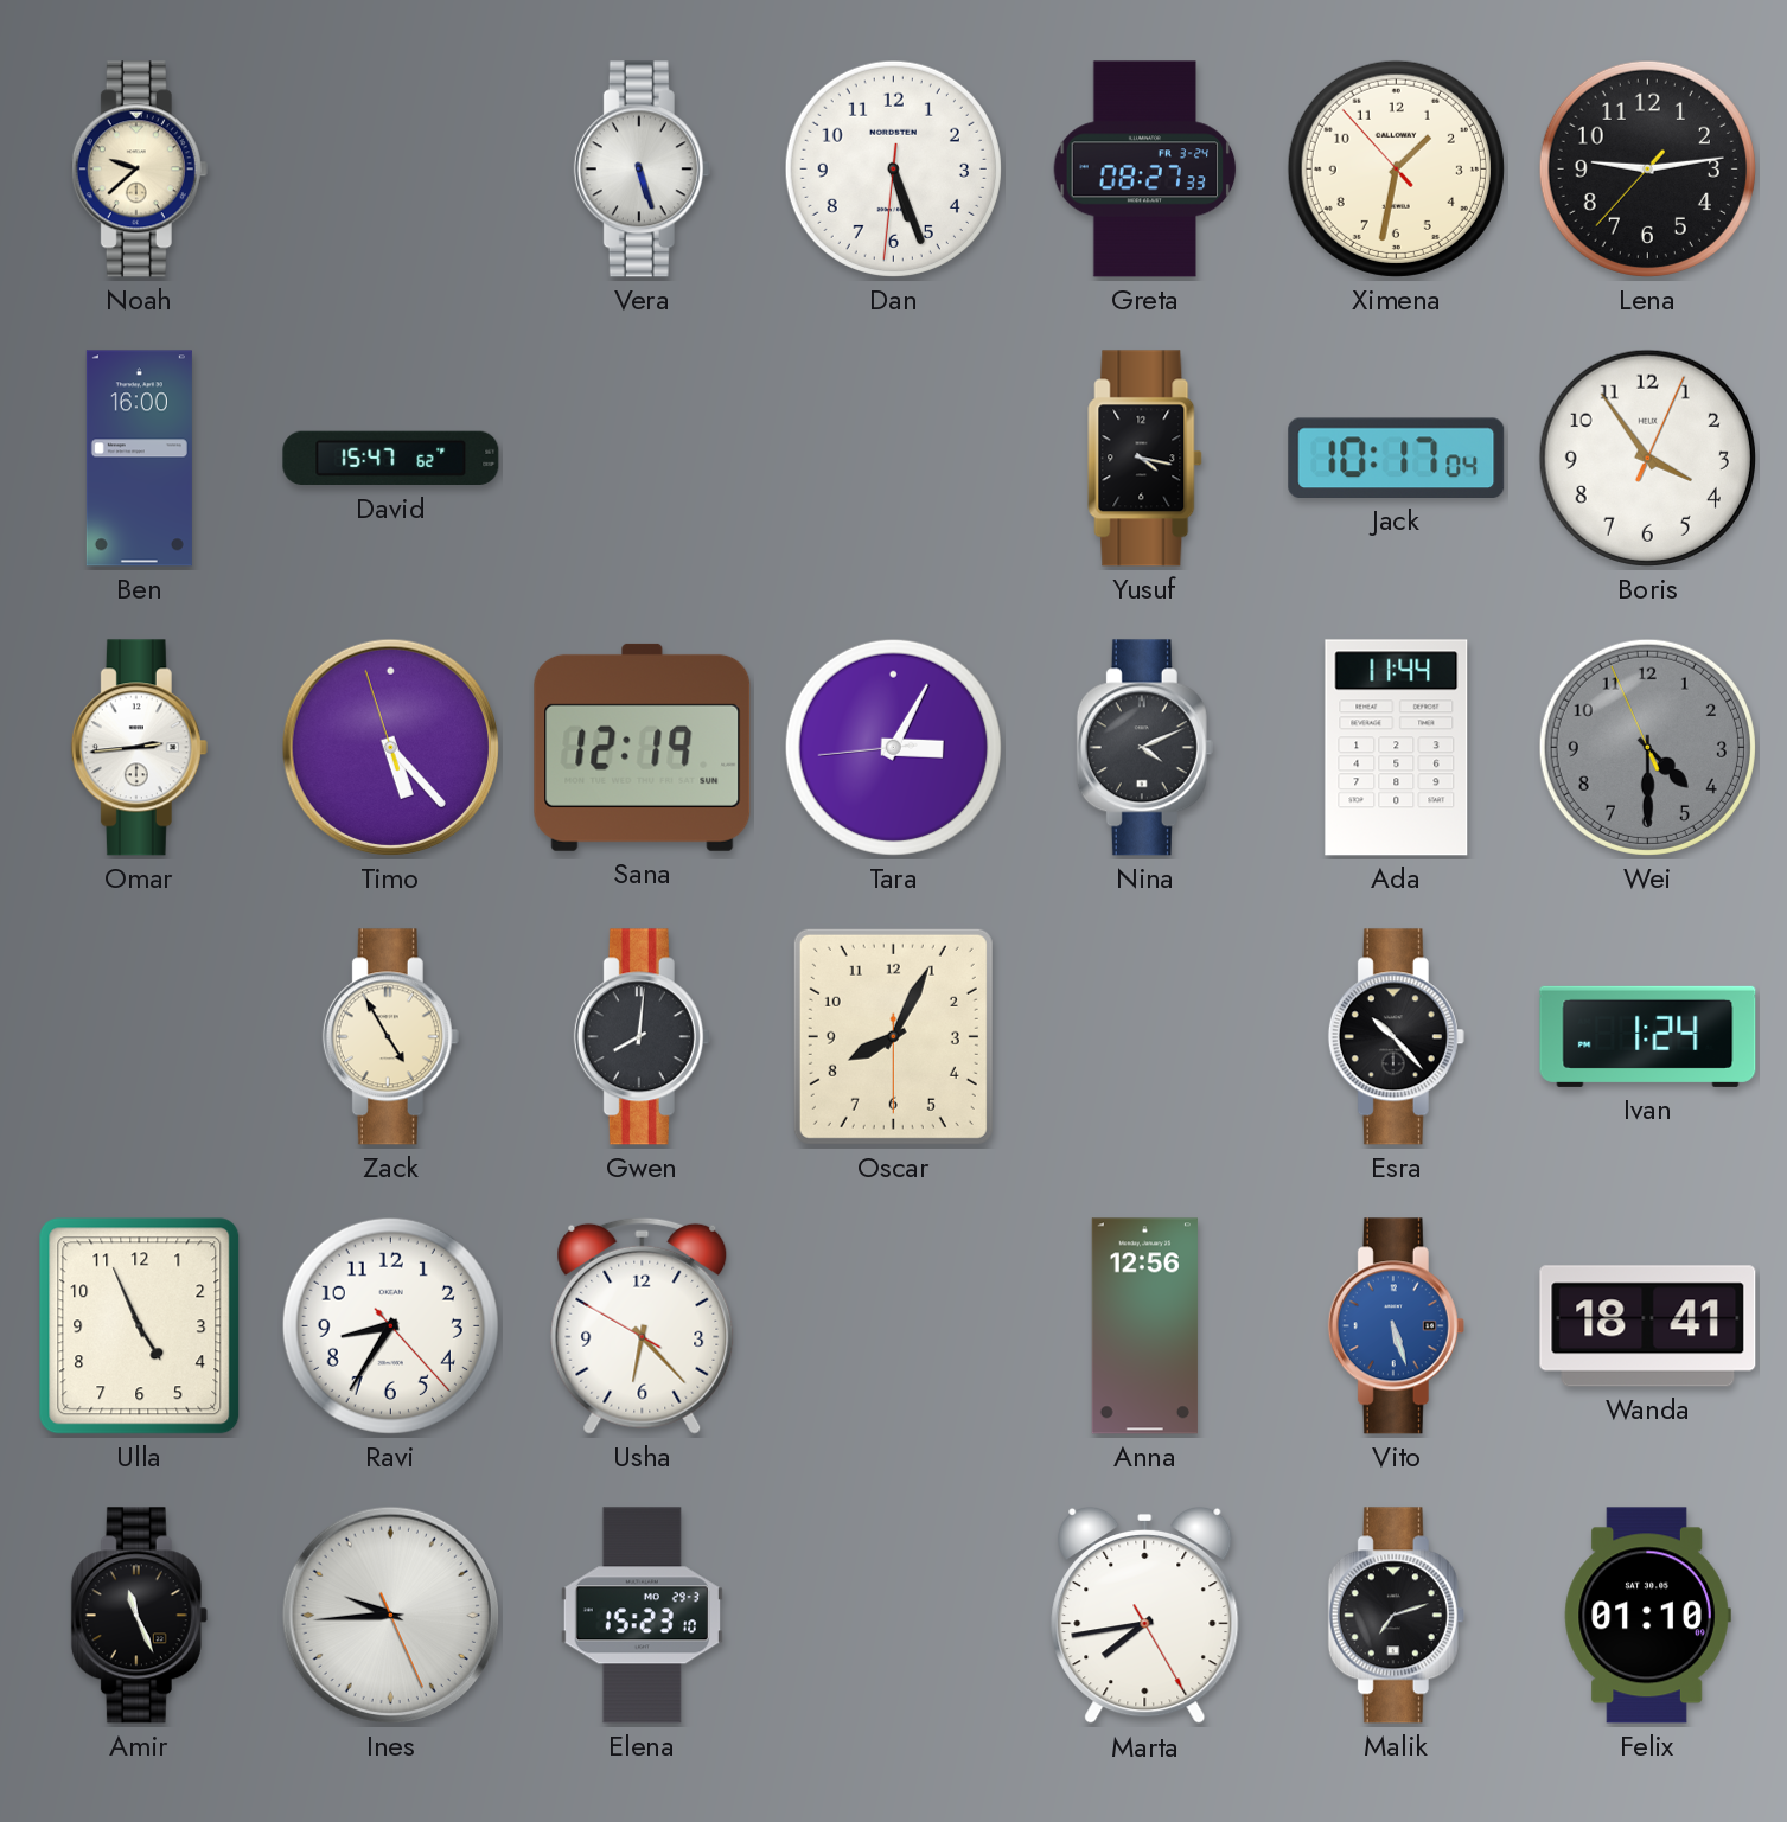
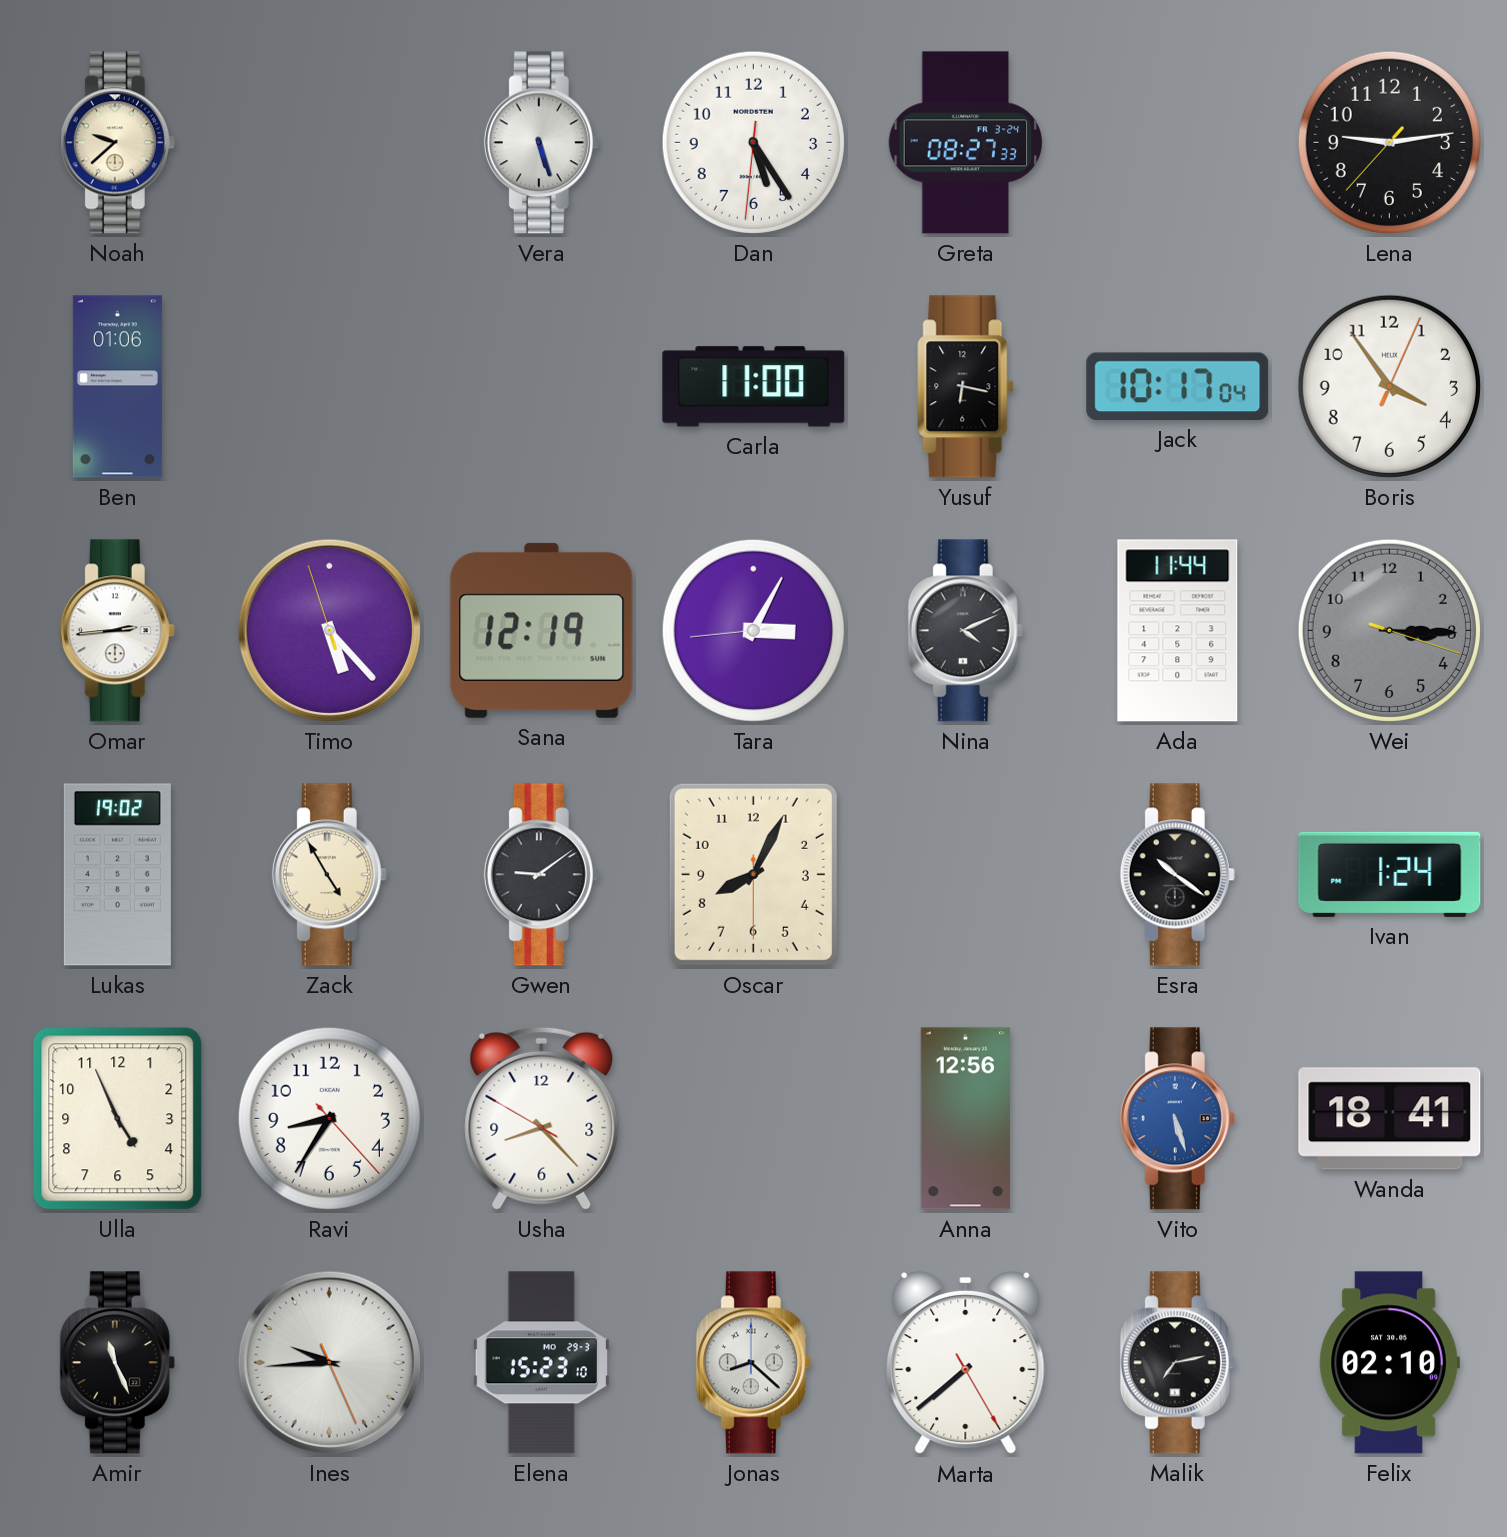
Dan: 5:26 -> 5:24 (753, 142)
Ximena: 1:31 -> none (1396, 168)
Ben: 16:00 -> 01:06 (117, 387)
David: 15:47 -> none (391, 459)
Carla: none -> 11:00 (754, 387)
Yusuf: 4:17 -> 6:17 (966, 387)
Wei: 4:29 -> 3:15 (1389, 630)
Lukas: none -> 19:02 (117, 875)
Gwen: 8:01 -> 9:09 (541, 875)
Esra: 10:23 -> 10:21 (1177, 875)
Usha: 6:22 -> 8:22 (542, 1118)
Jonas: none -> 8:22 (753, 1363)
Marta: 7:43 -> 7:38 (966, 1363)
Malik: 7:12 -> 7:13 (1177, 1363)
Felix: 01:10 -> 02:10 (1389, 1363)
